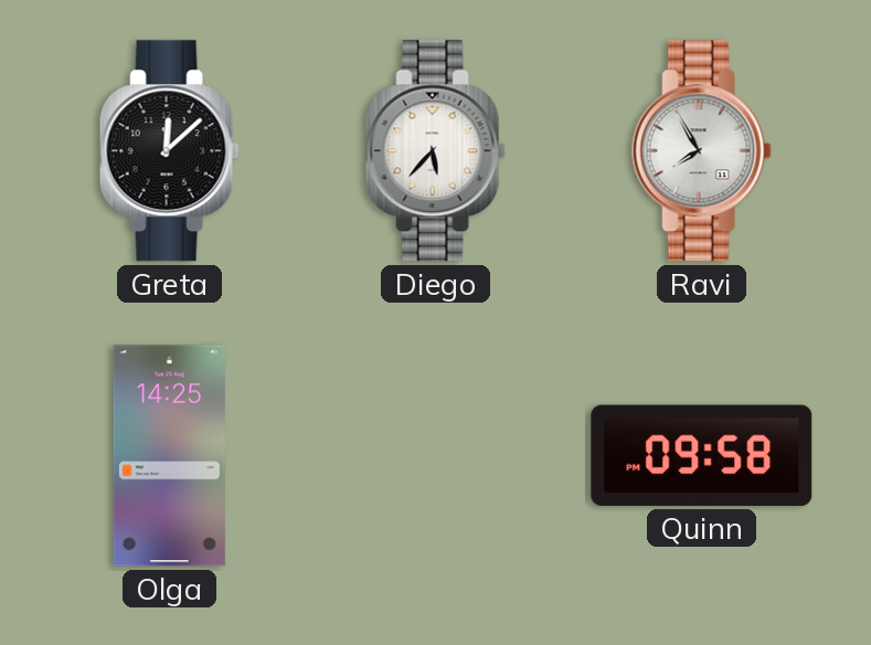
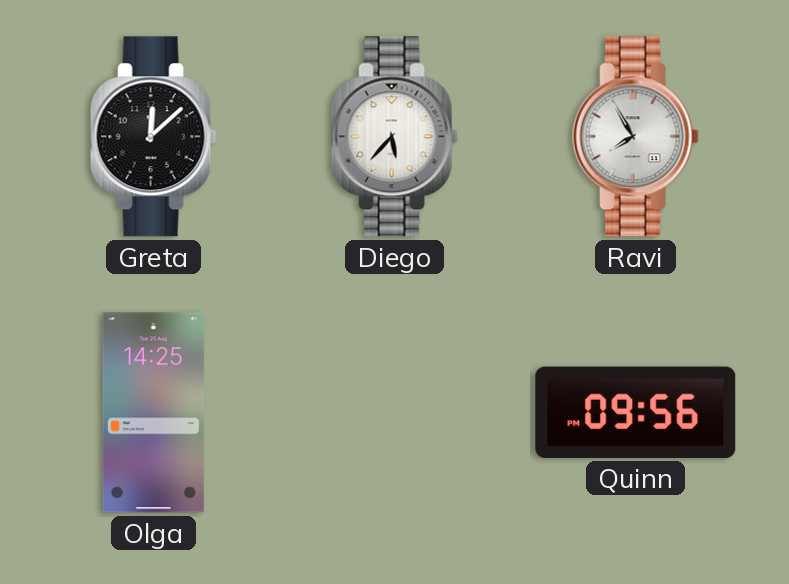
Quinn: 09:58 -> 09:56 (636, 412)
